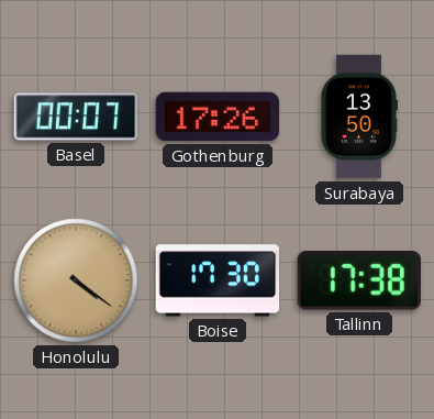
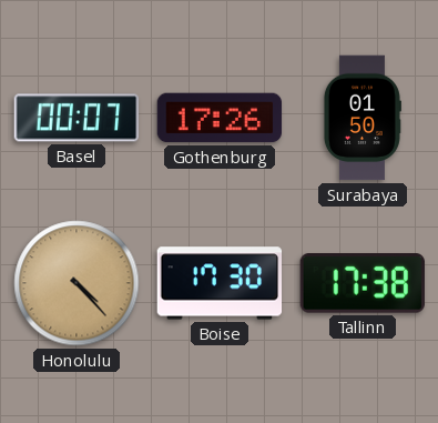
Surabaya: 13:50 -> 01:50 (361, 118)
Honolulu: 4:21 -> 4:23 (77, 283)
